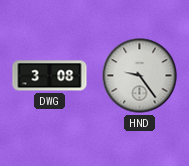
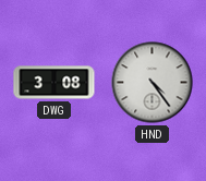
HND: 9:24 -> 4:24 (153, 83)
